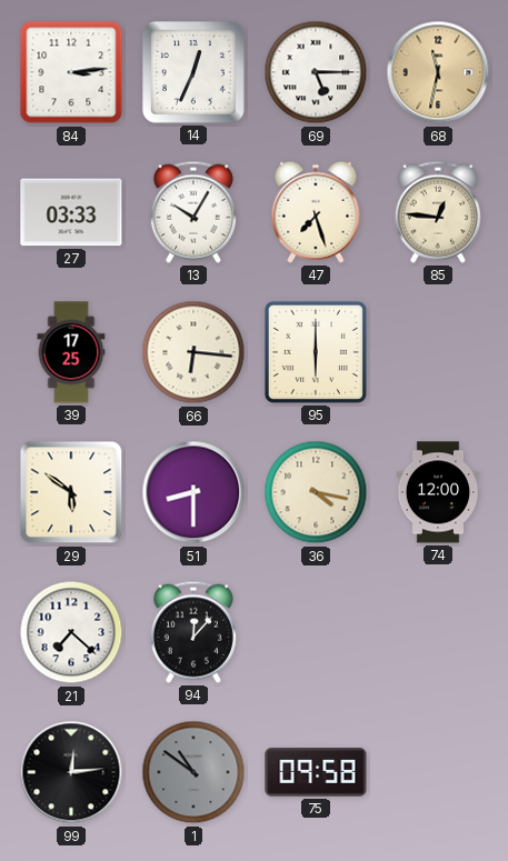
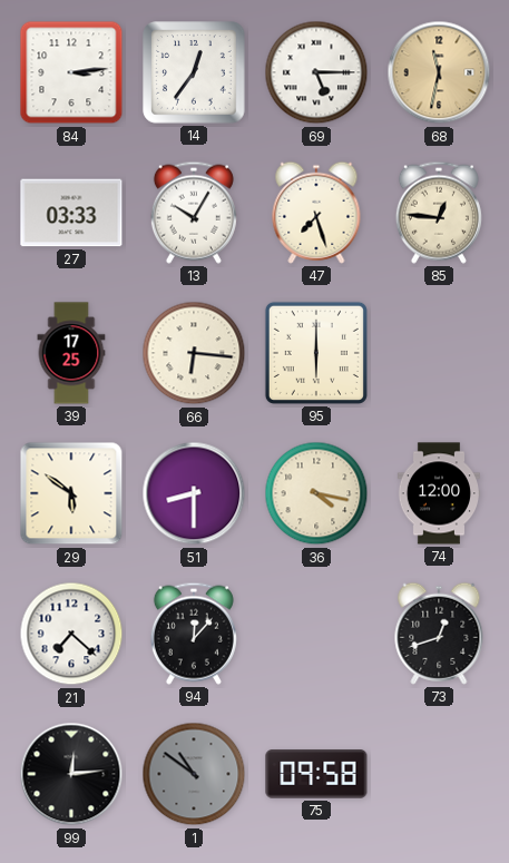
14: 12:34 -> 12:36 (194, 72)
73: none -> 12:42 (439, 634)
